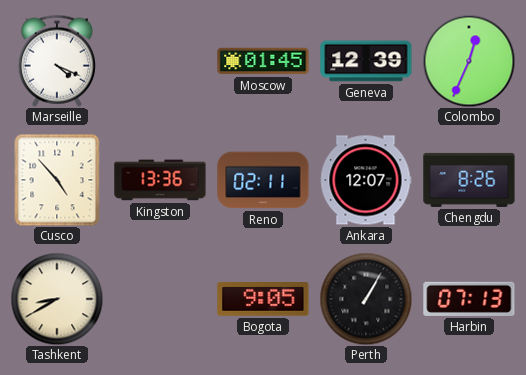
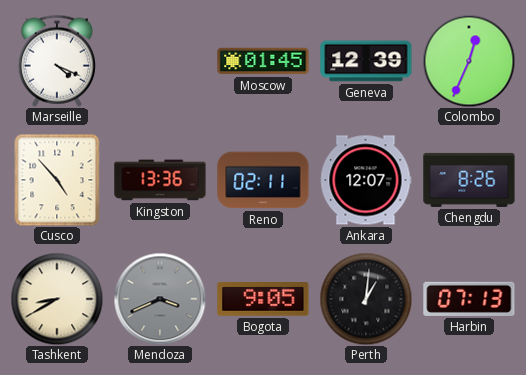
Mendoza: none -> 3:41 (160, 299)
Perth: 1:05 -> 1:01 (366, 299)
